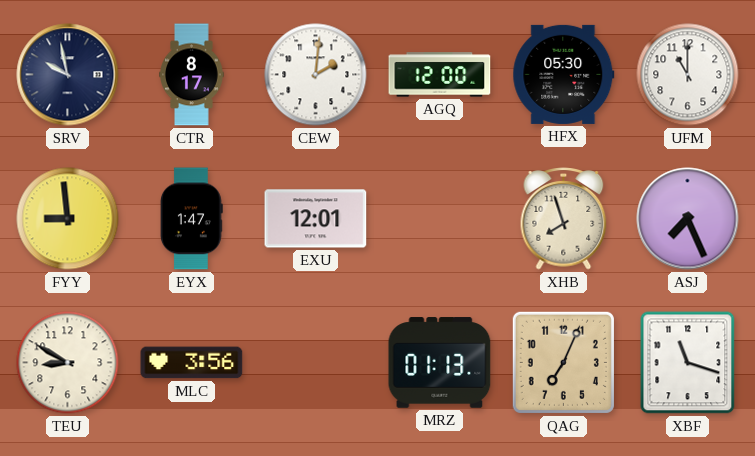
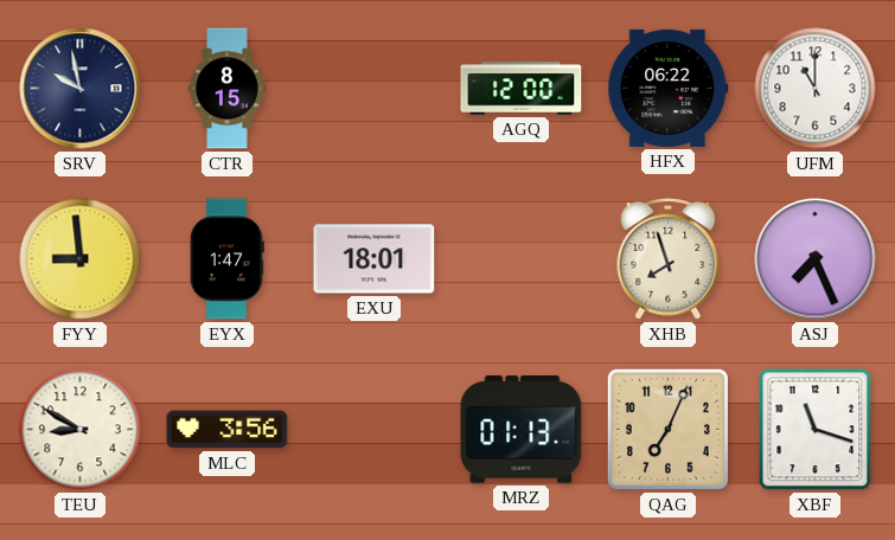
CTR: 8:17 -> 8:15 (228, 89)
CEW: 2:01 -> none (316, 75)
HFX: 05:30 -> 06:22 (669, 88)
EXU: 12:01 -> 18:01 (375, 259)
